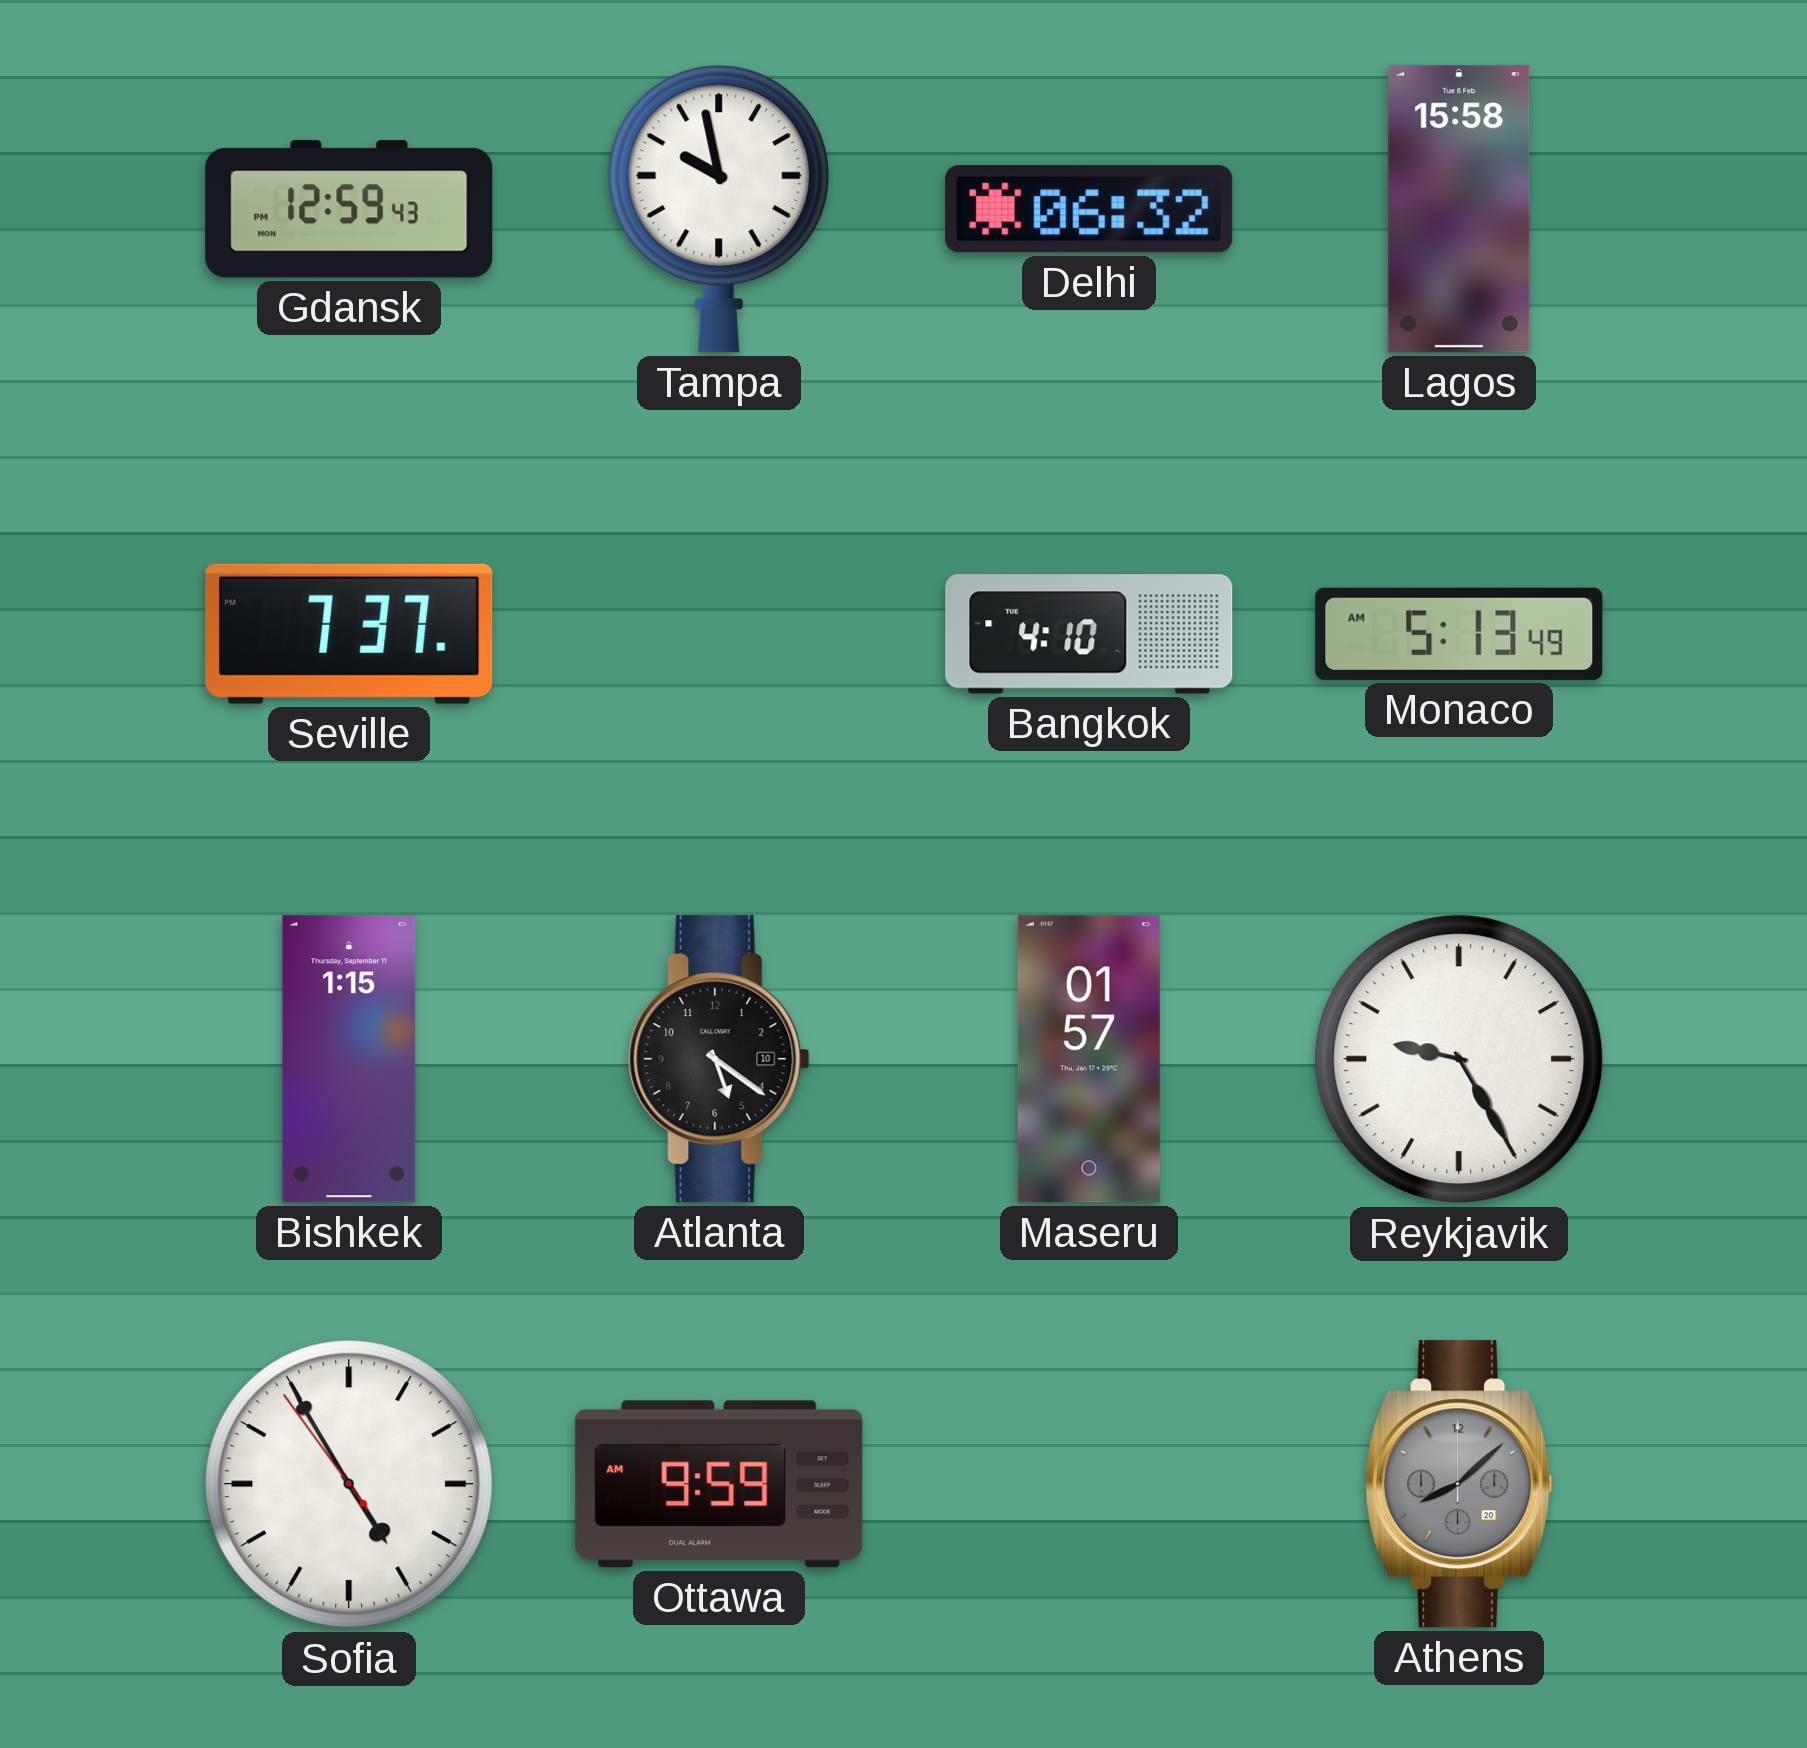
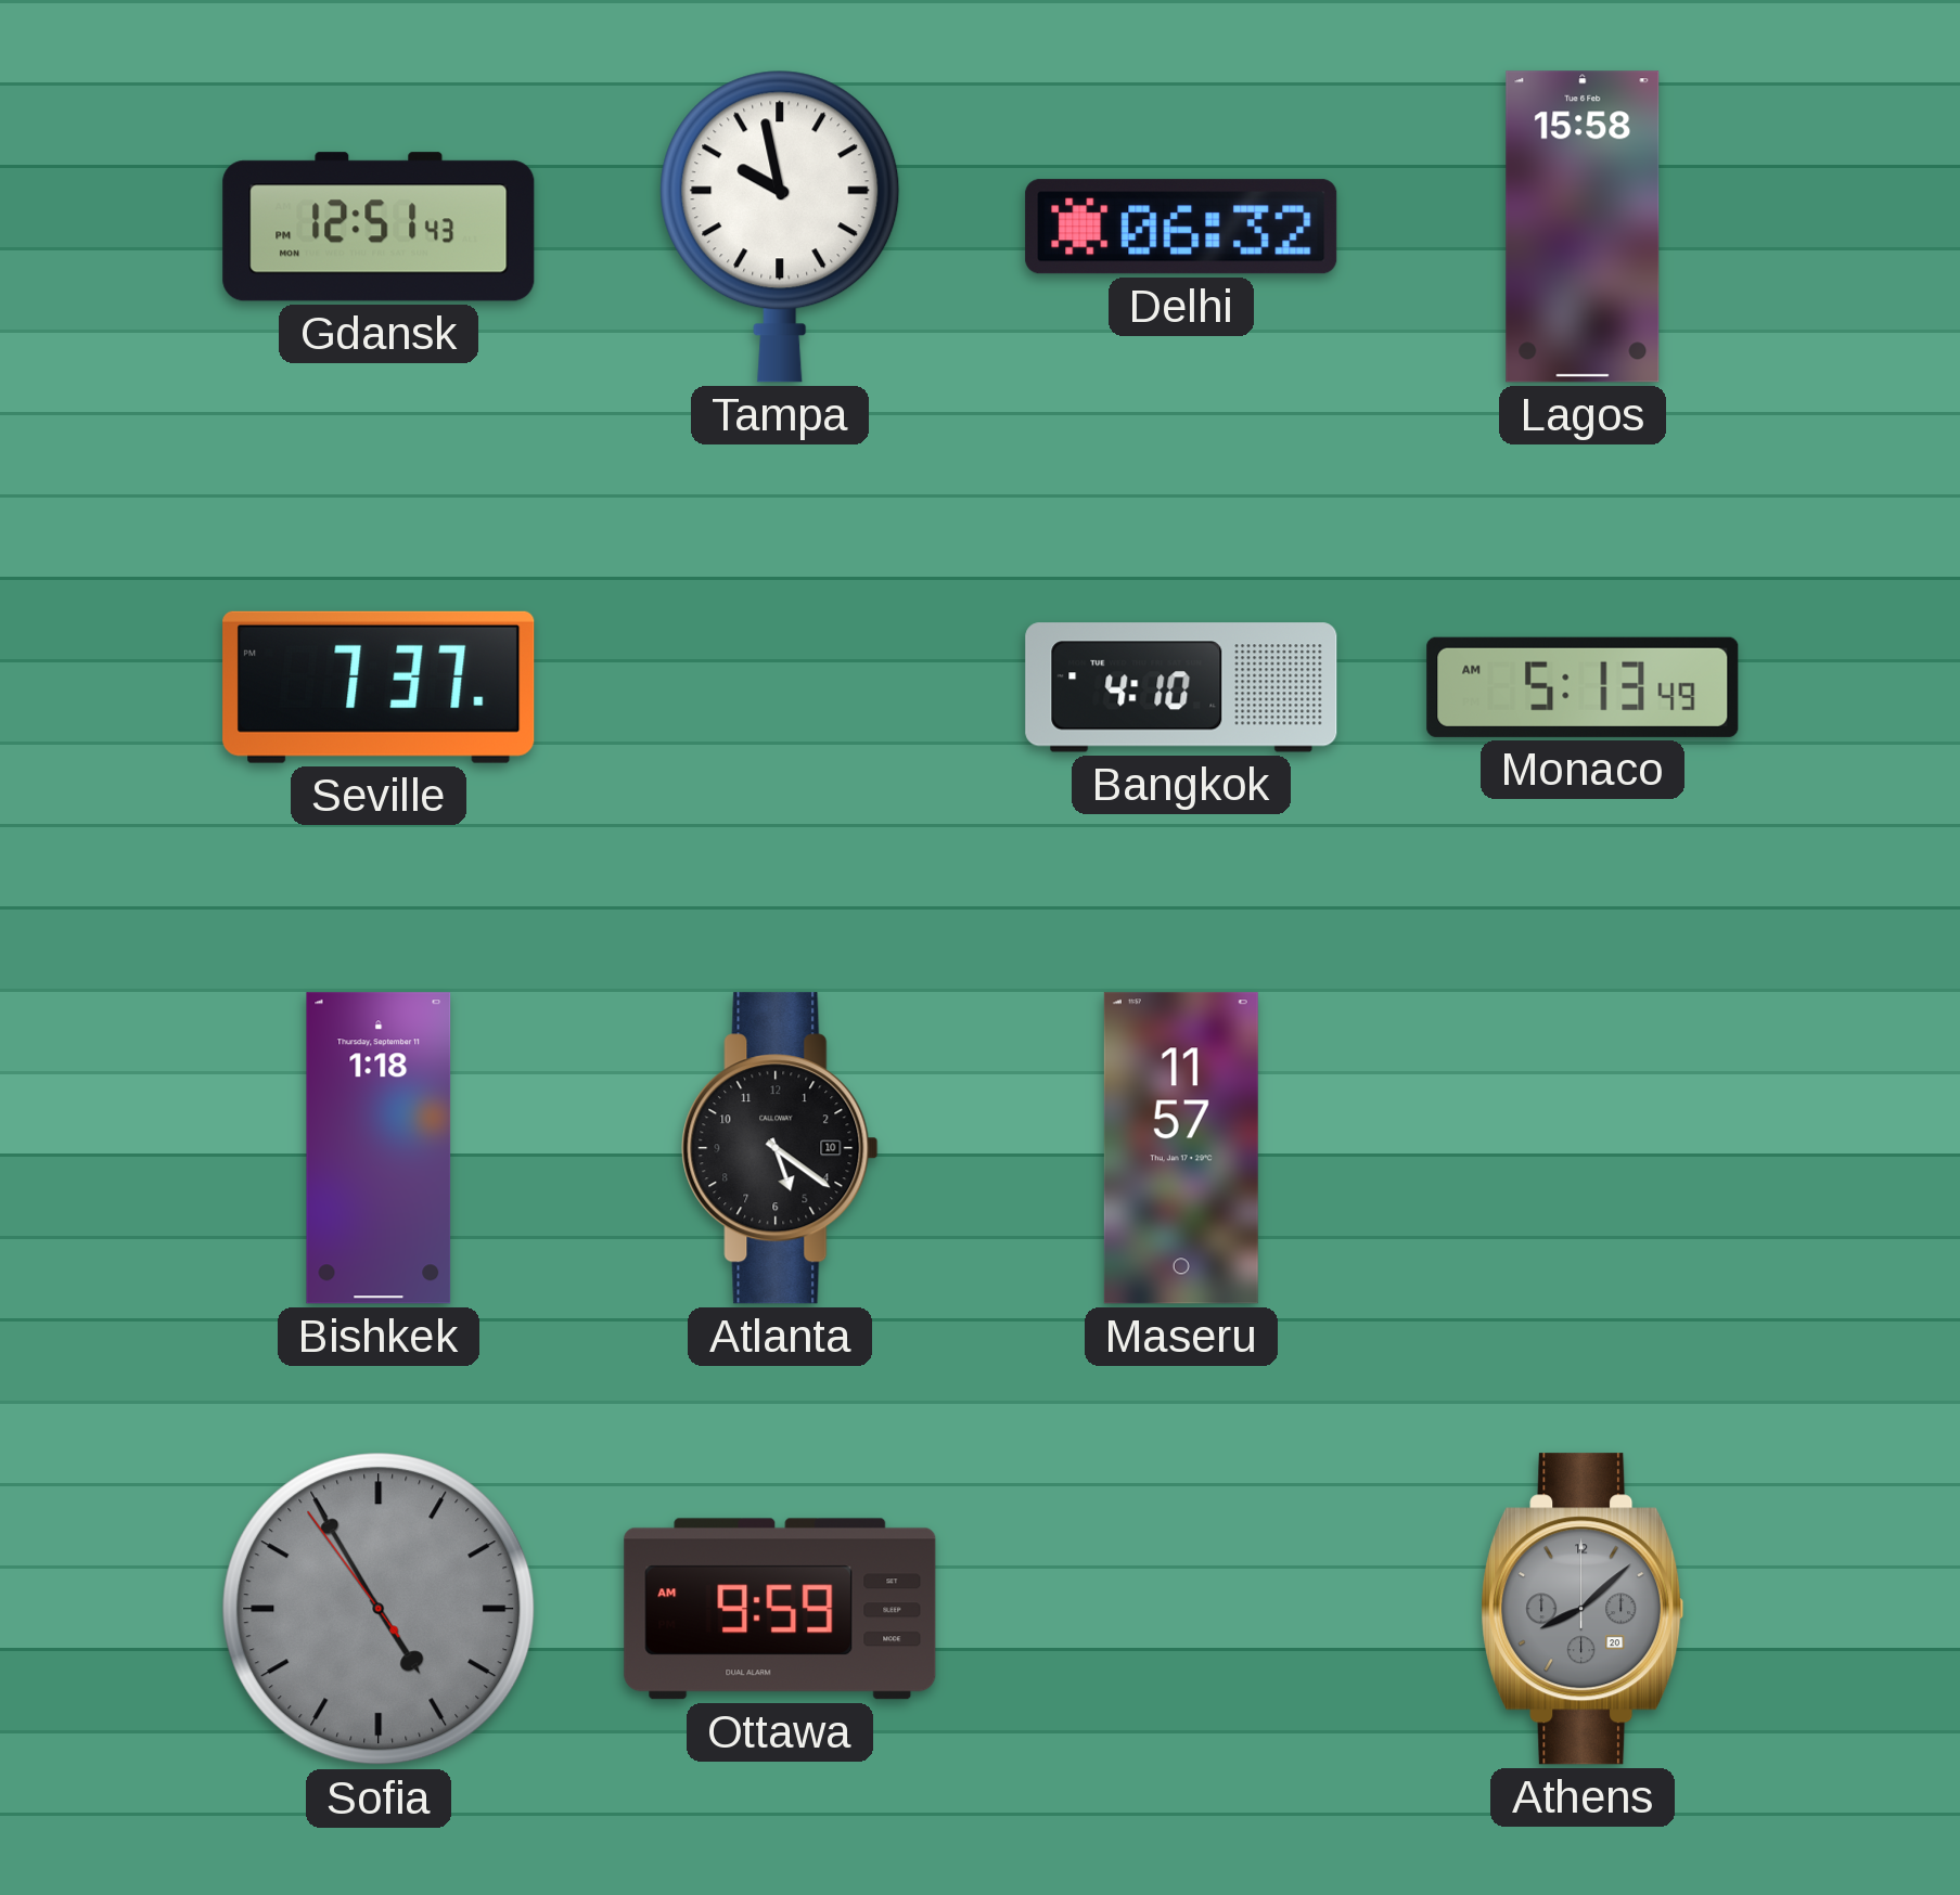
Gdansk: 12:59 -> 12:51 (379, 227)
Bishkek: 1:15 -> 1:18 (379, 1148)
Maseru: 01:57 -> 11:57 (1181, 1148)
Reykjavik: 9:25 -> none (1459, 1059)
Sofia dial: white -> grey (379, 1609)
